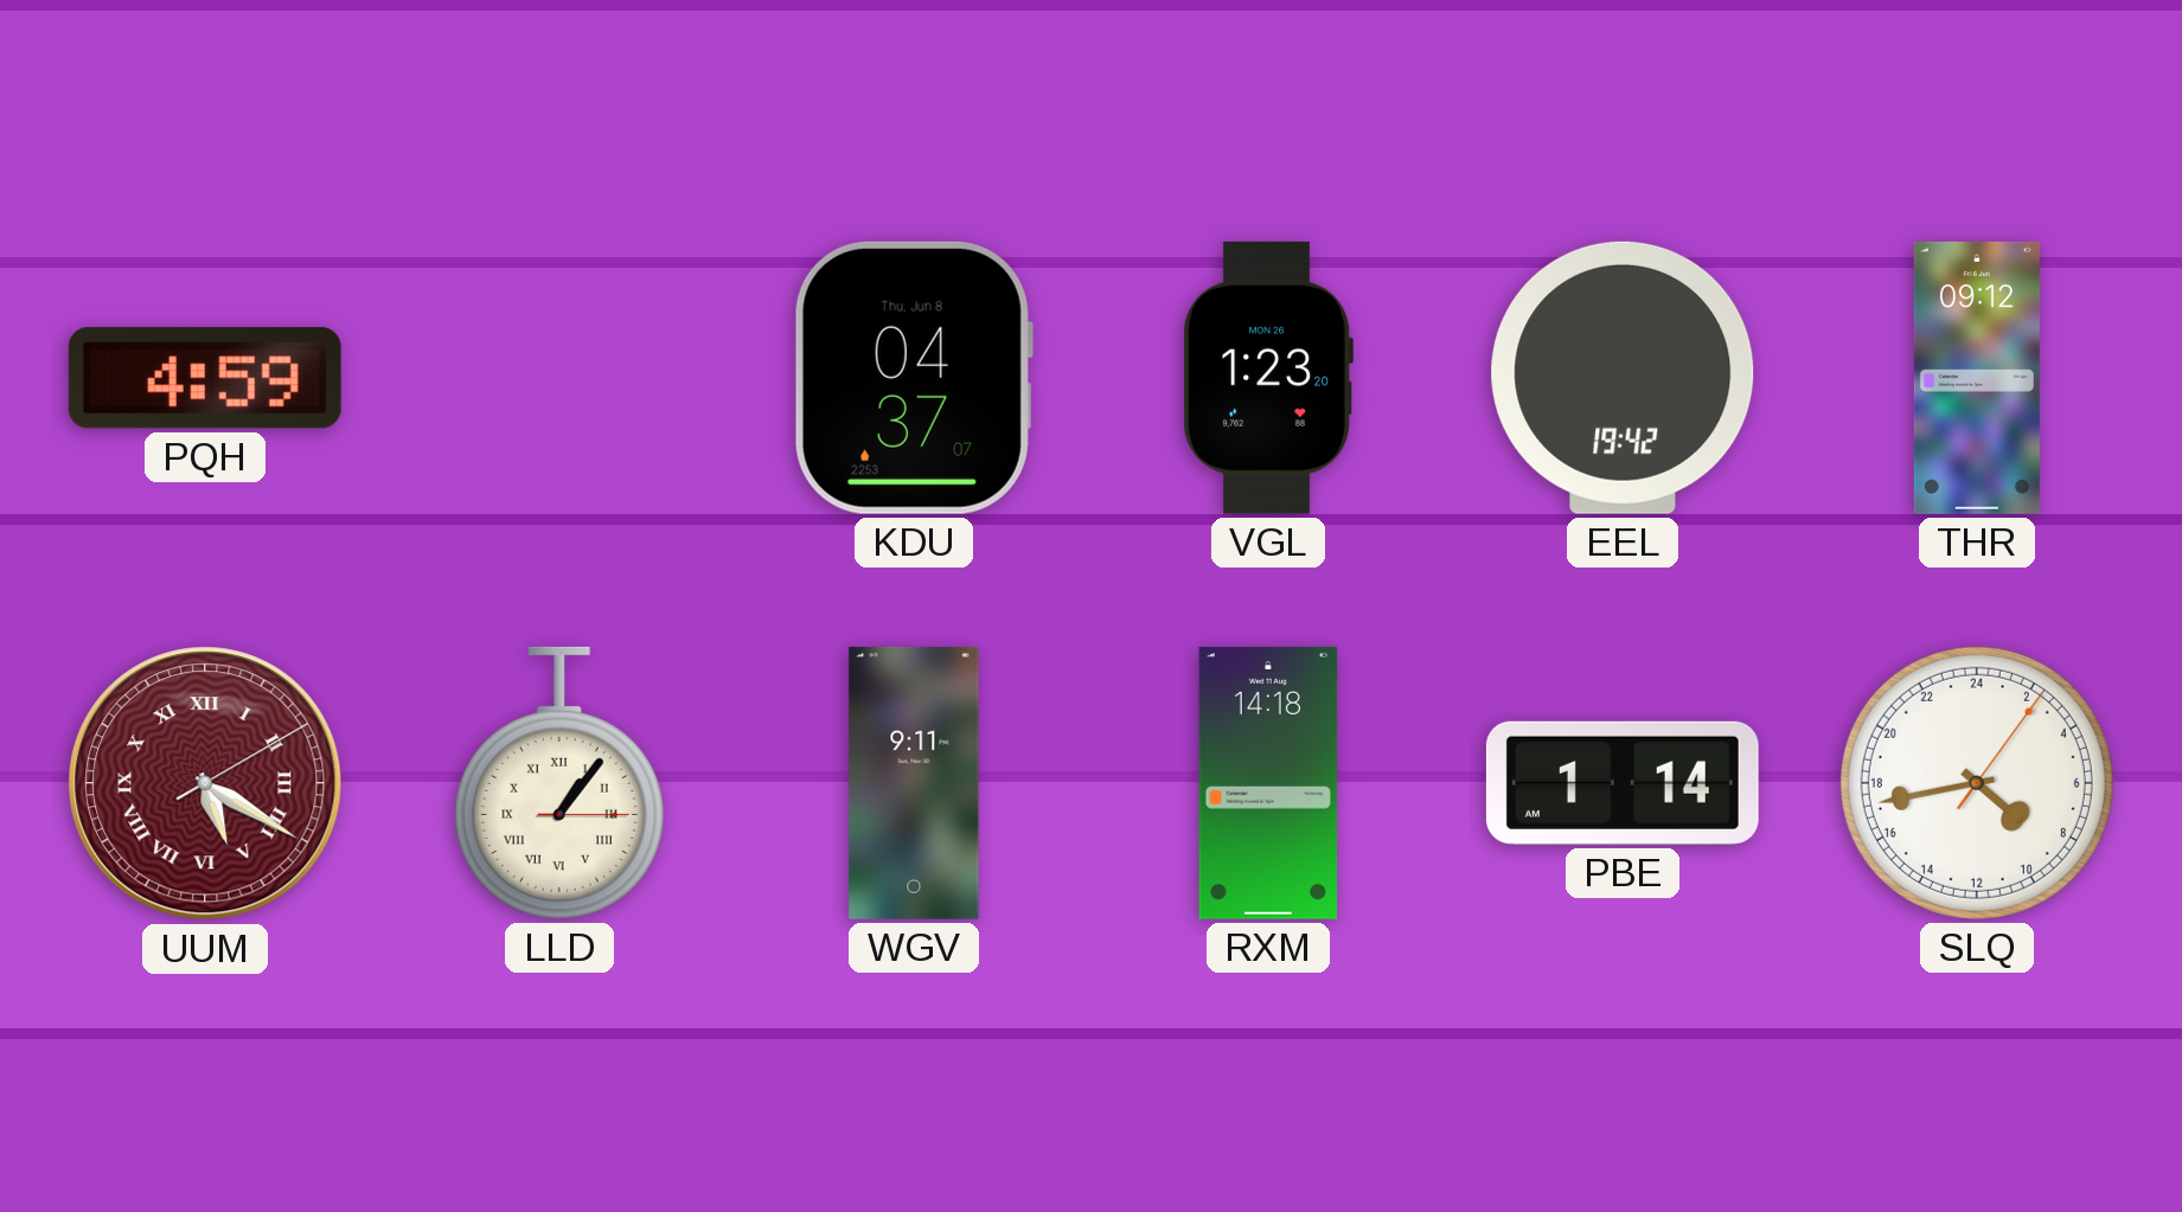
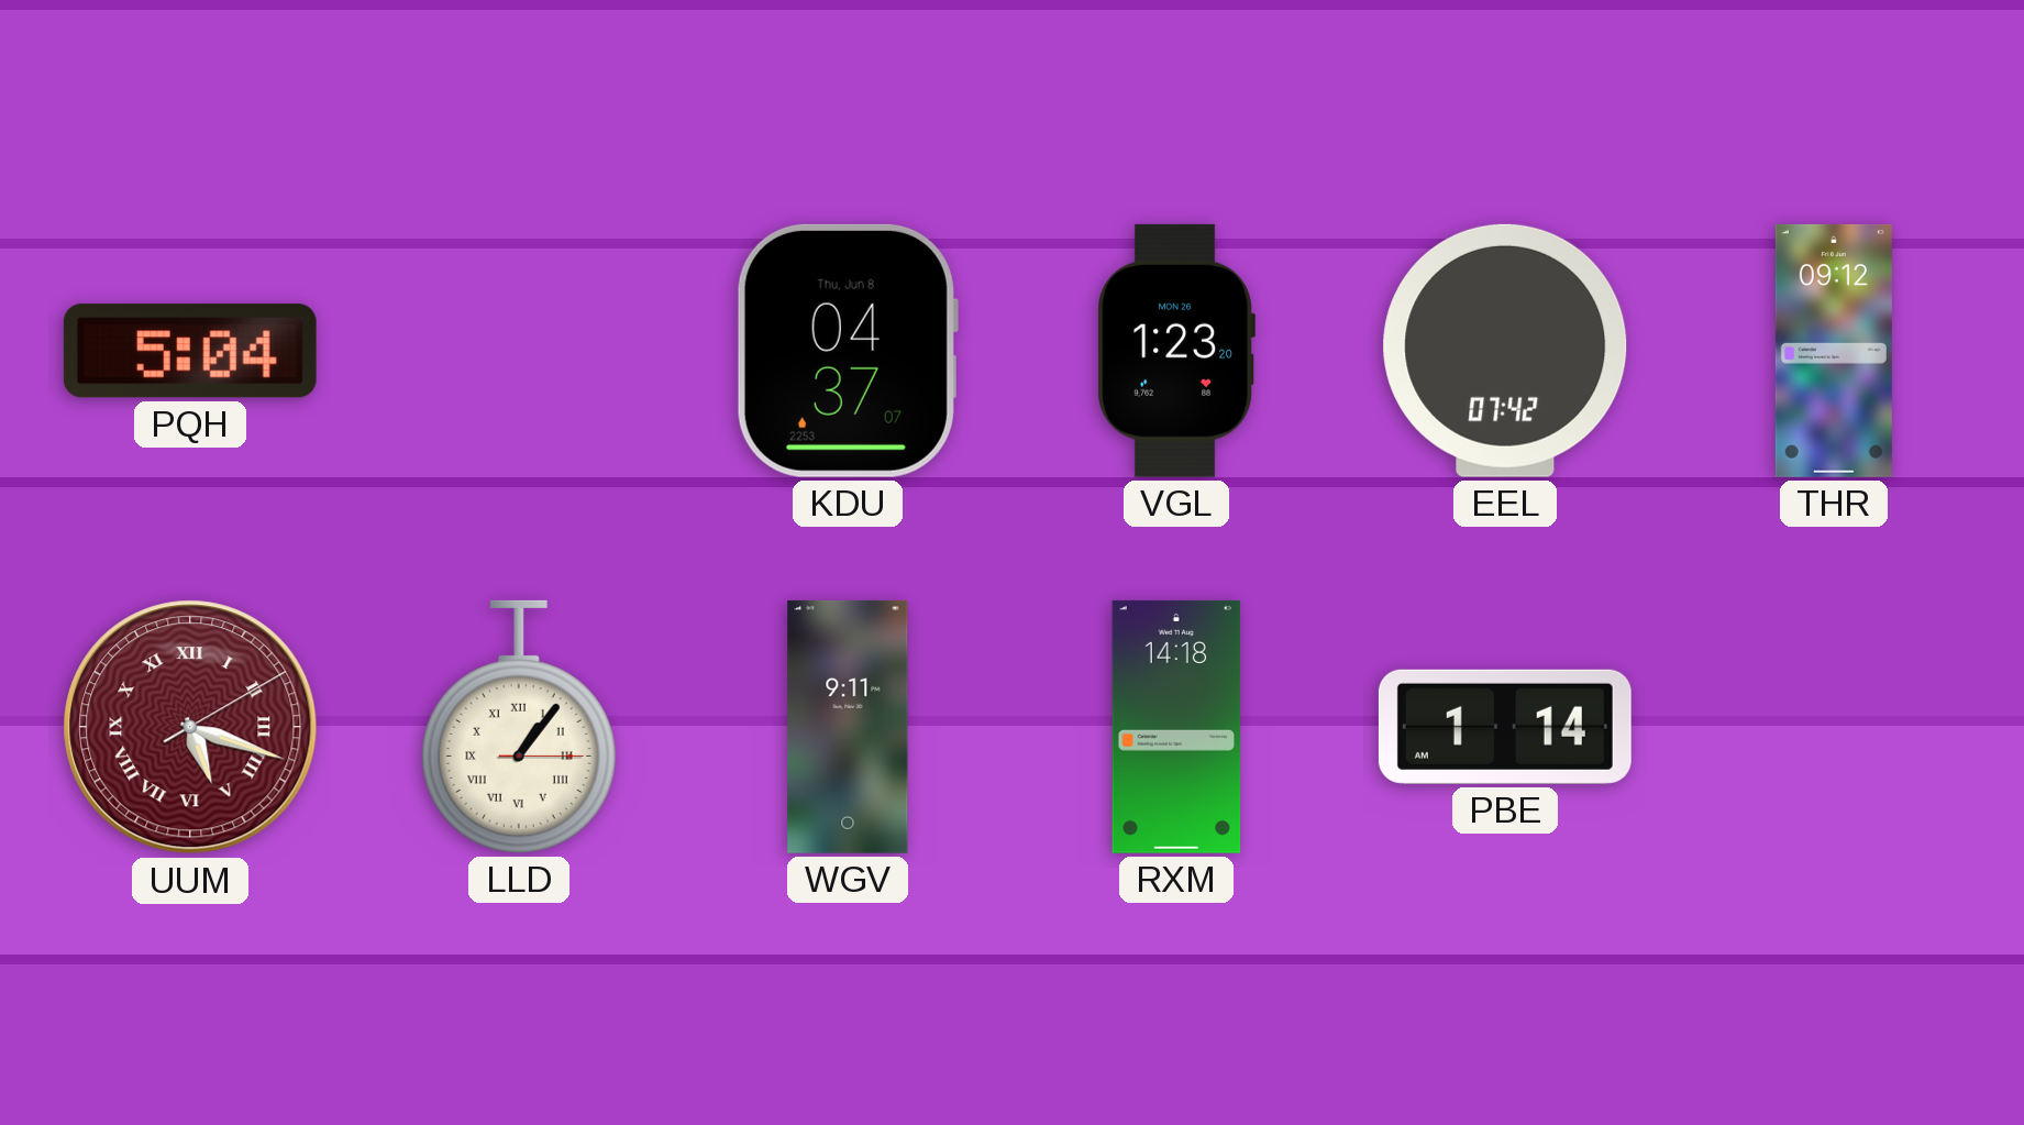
PQH: 4:59 -> 5:04 (190, 351)
EEL: 19:42 -> 07:42 (1505, 351)
UUM: 5:20 -> 5:18 (190, 727)
SLQ: 8:43 -> none (1977, 783)
